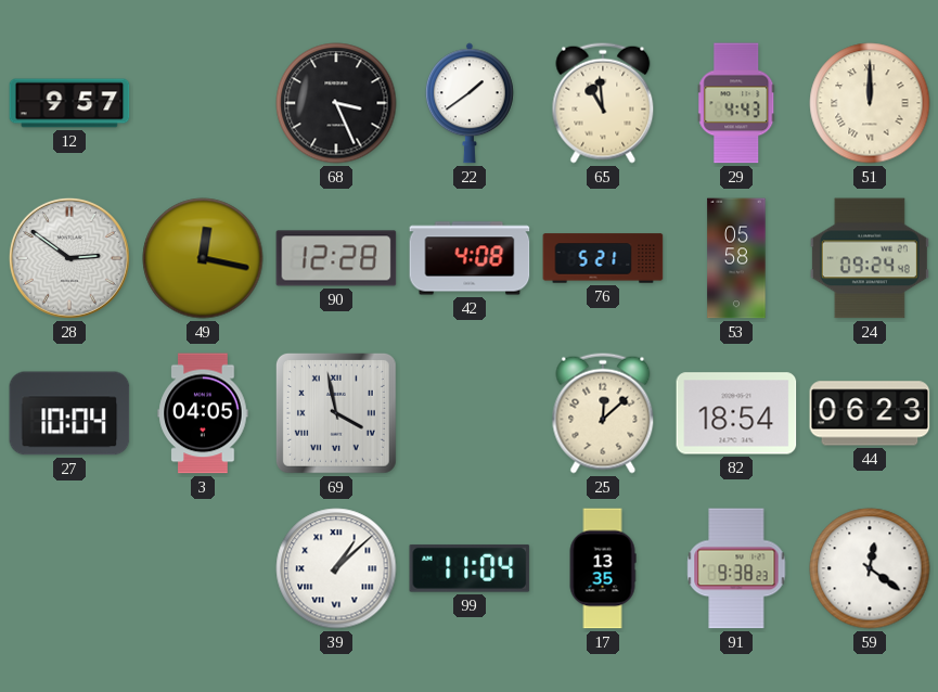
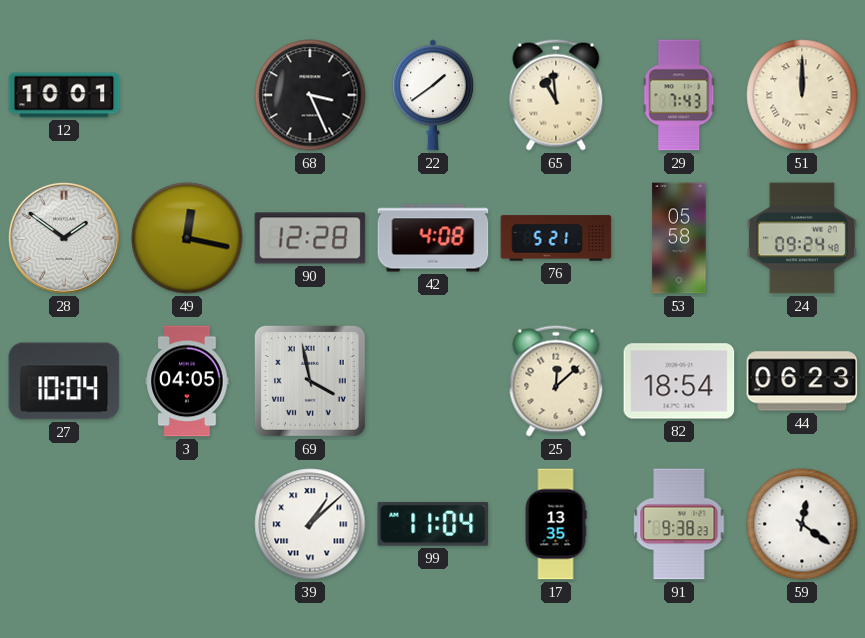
12: 9:57 -> 10:01 (64, 95)
29: 4:43 -> 7:43 (679, 95)
28: 2:51 -> 1:51 (64, 238)
